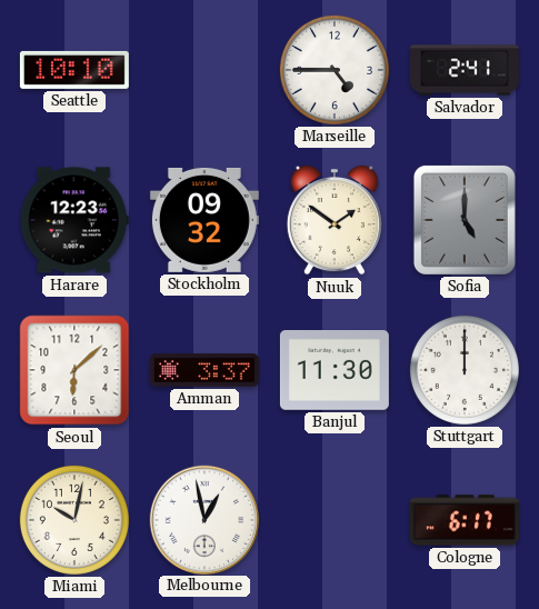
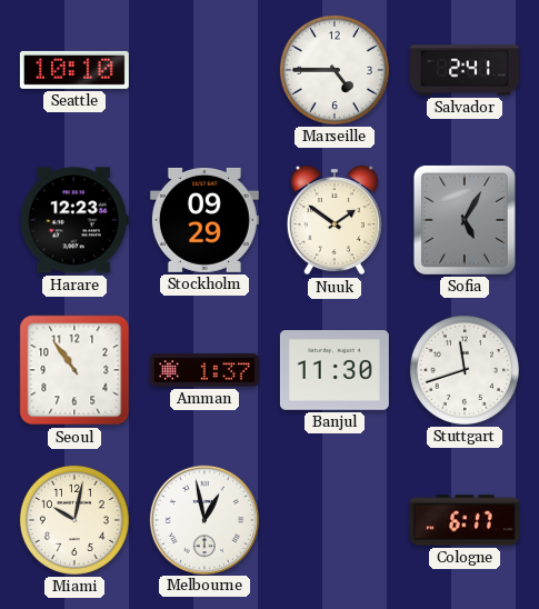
Stockholm: 09:32 -> 09:29 (204, 220)
Sofia: 5:00 -> 5:05 (465, 220)
Seoul: 6:08 -> 10:54 (74, 370)
Amman: 3:37 -> 1:37 (204, 370)
Stuttgart: 12:00 -> 11:42 (465, 370)
